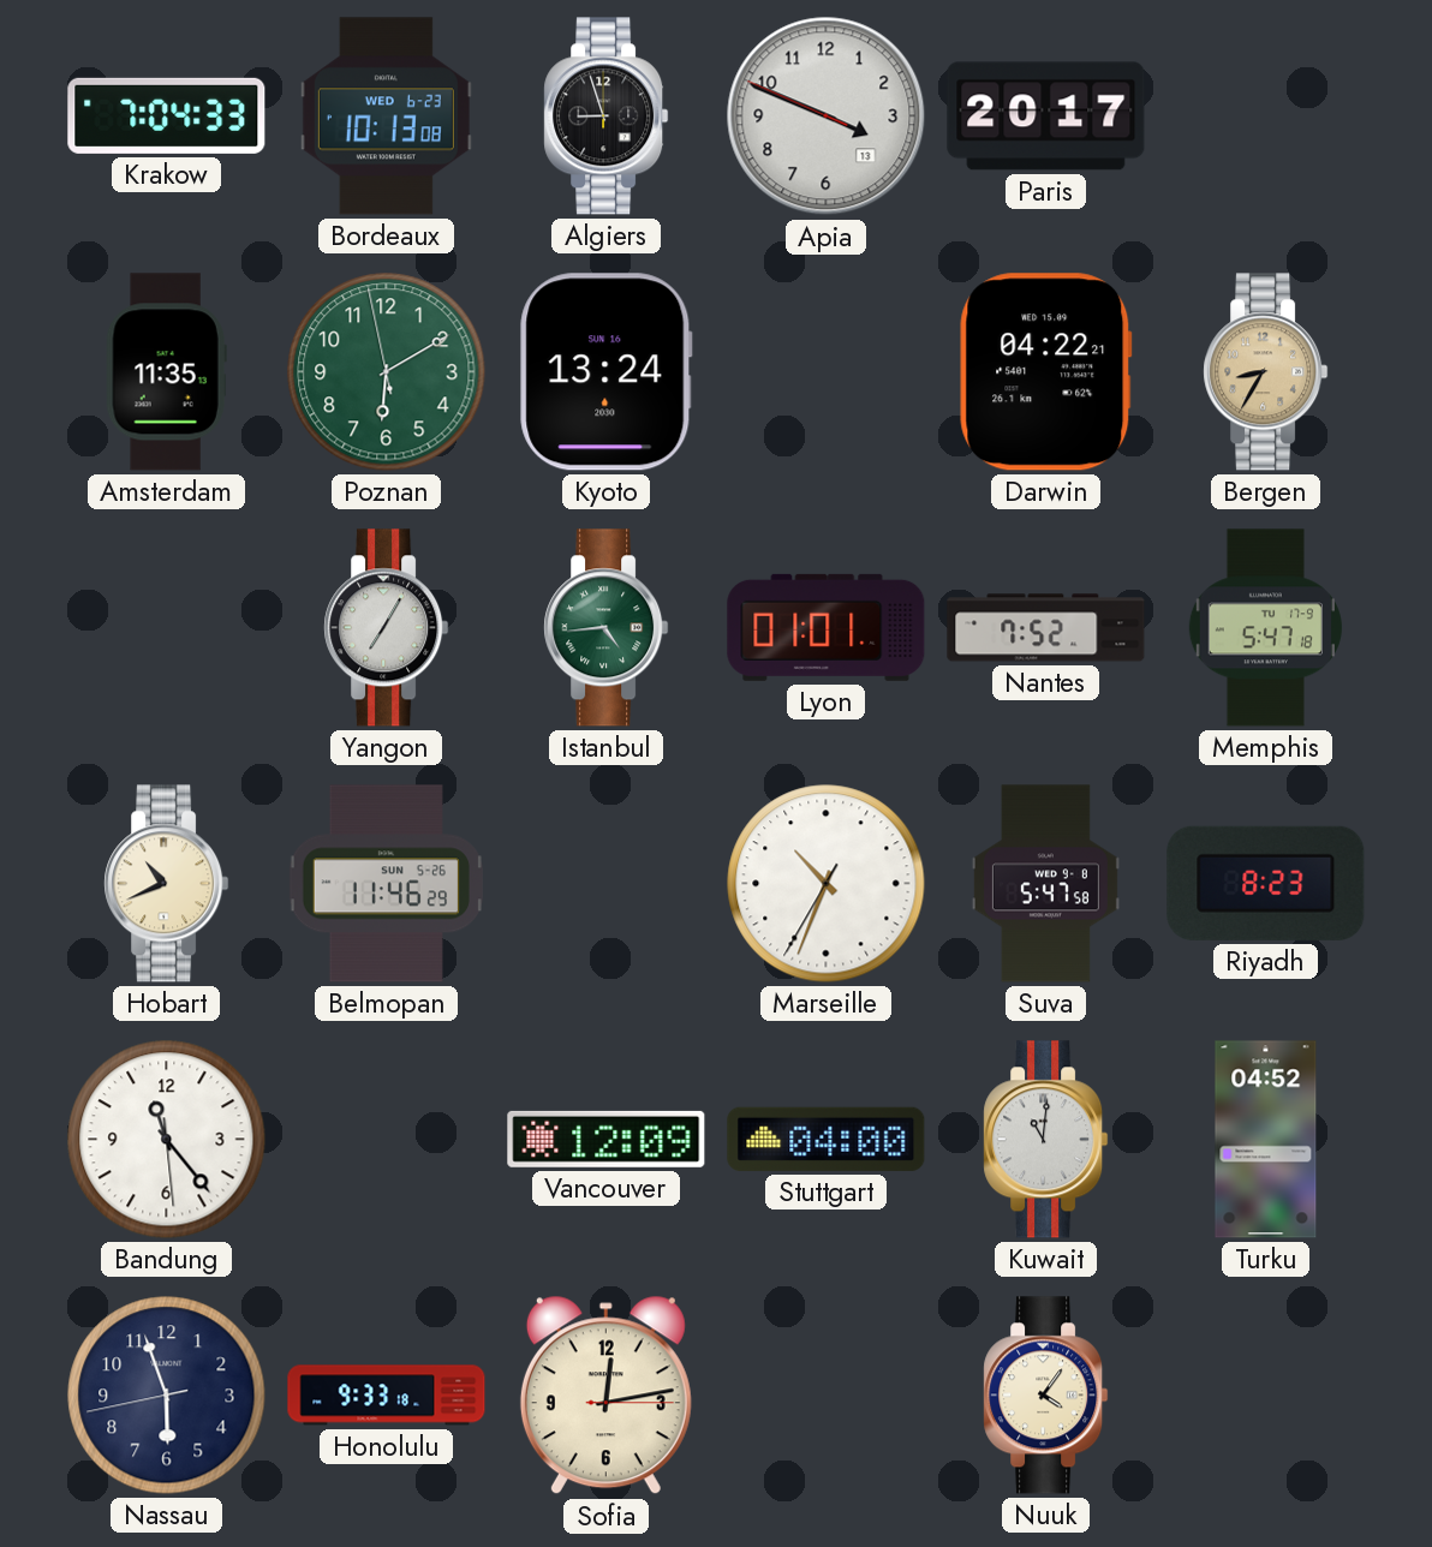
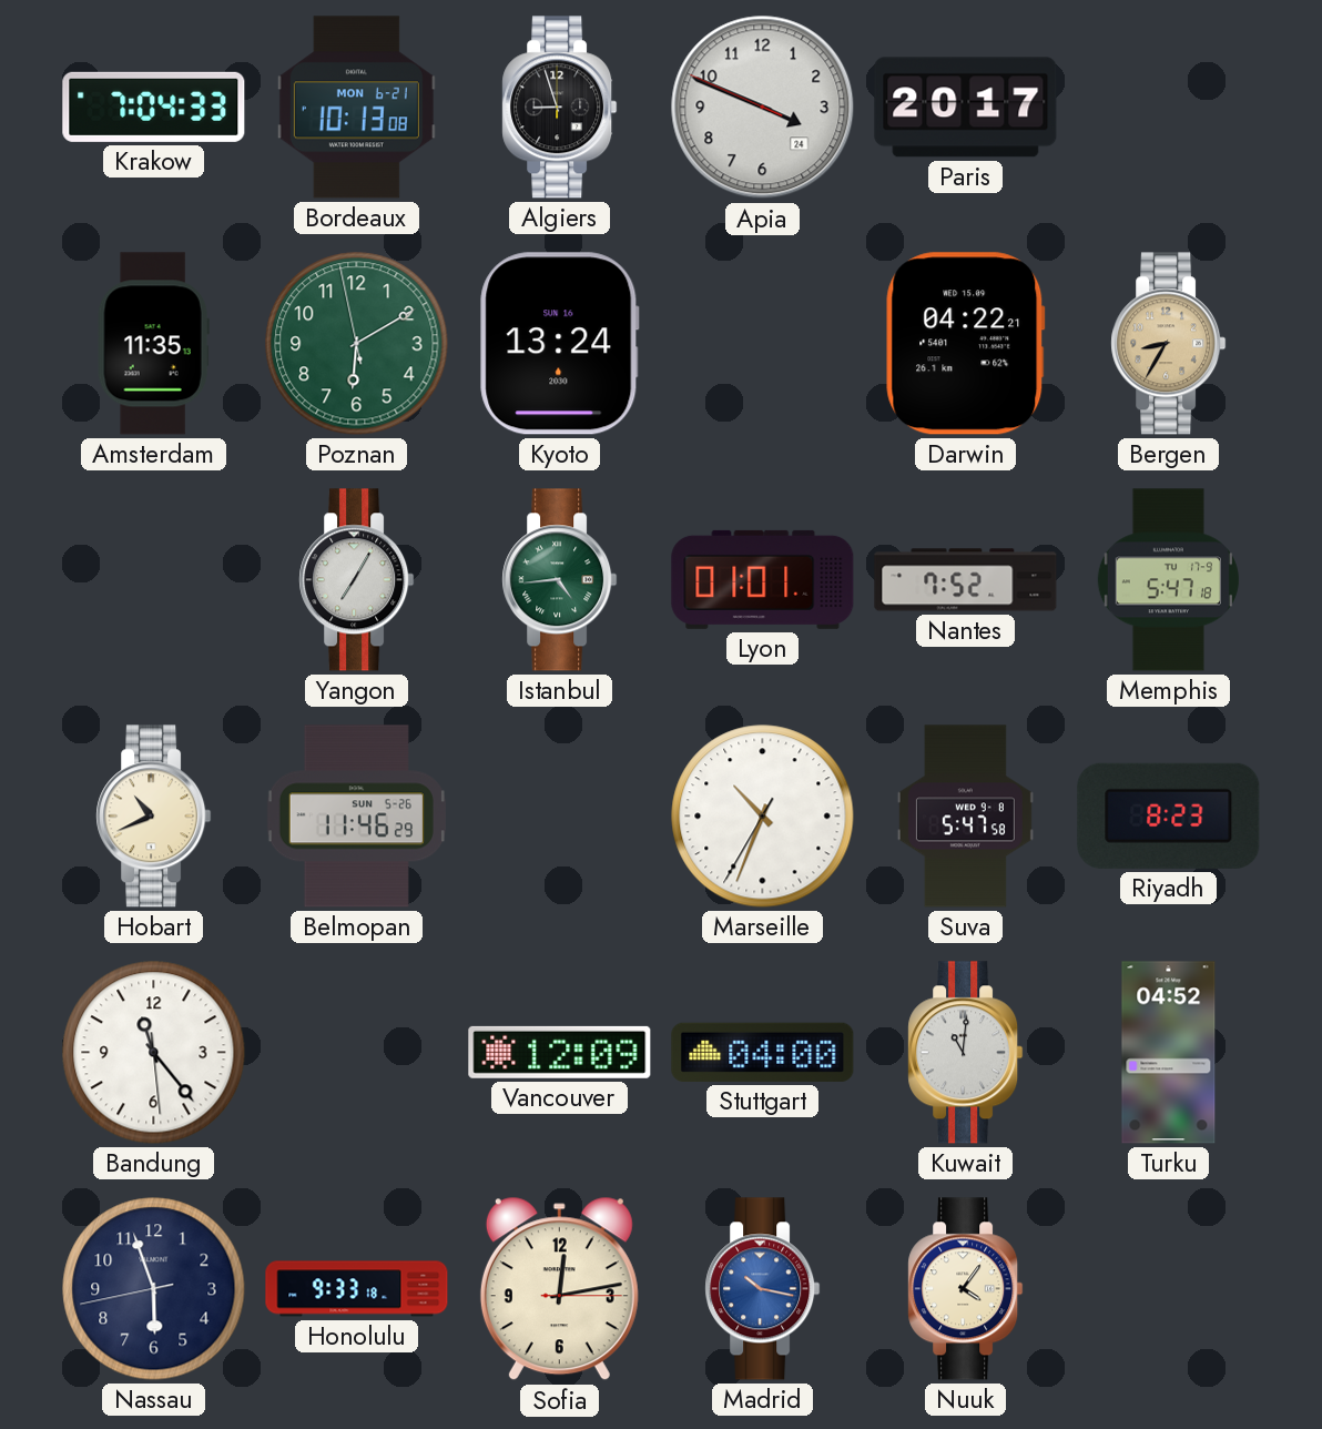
Bordeaux date: WED 6-23 -> MON 6-21 (356, 108)
Apia date: 13 -> 24 (763, 108)
Madrid: none -> 10:17 (763, 1289)
